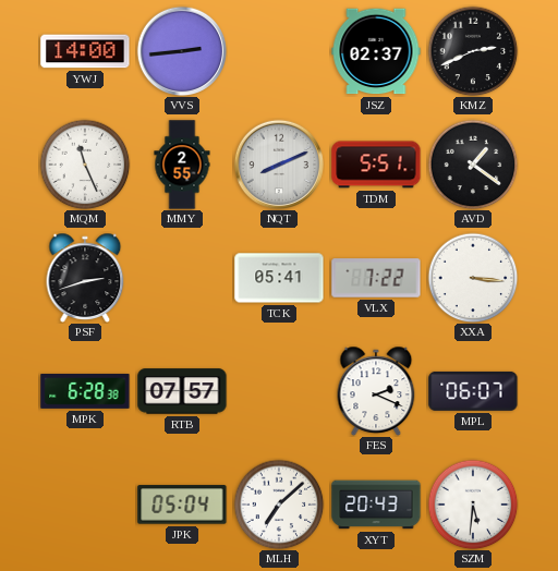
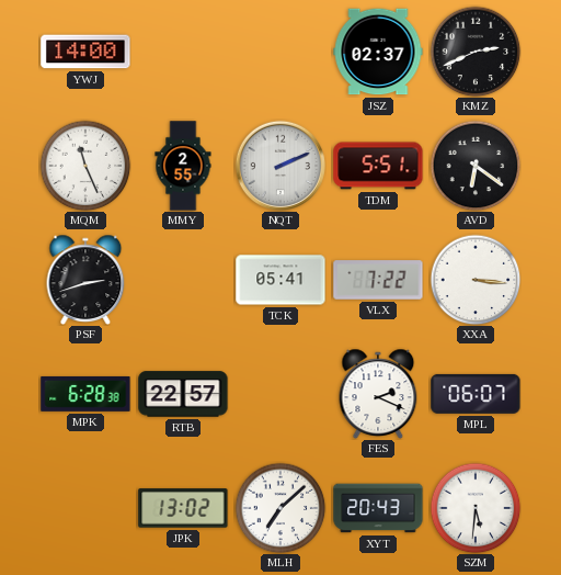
VVS: 2:44 -> none (182, 51)
NQT: 8:11 -> 2:11 (280, 166)
AVD: 1:21 -> 6:21 (476, 166)
RTB: 07:57 -> 22:57 (183, 394)
JPK: 05:04 -> 13:02 (183, 508)
